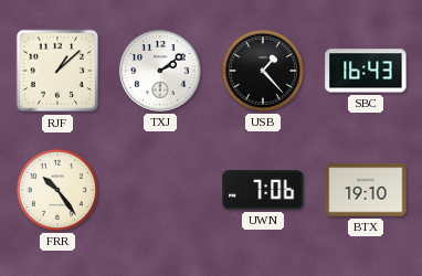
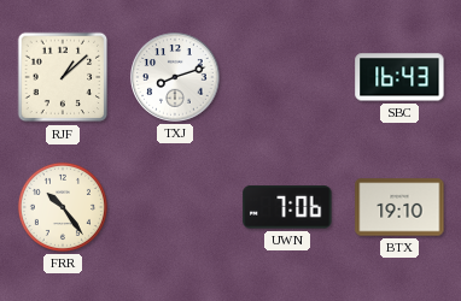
TXJ: 2:09 -> 8:12 (175, 77)
USB: 1:23 -> none (263, 71)
